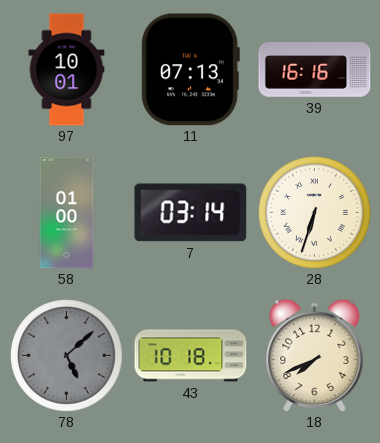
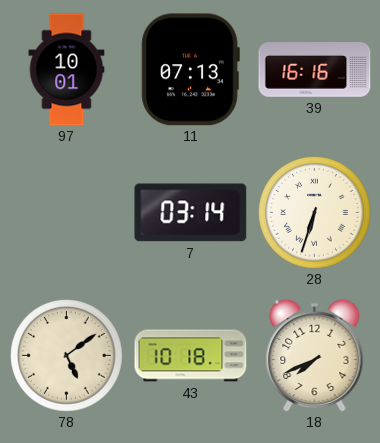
58: 01:00 -> none (67, 213)
78: 5:08 -> 5:09 (67, 356)
78 dial: grey -> cream (67, 356)
